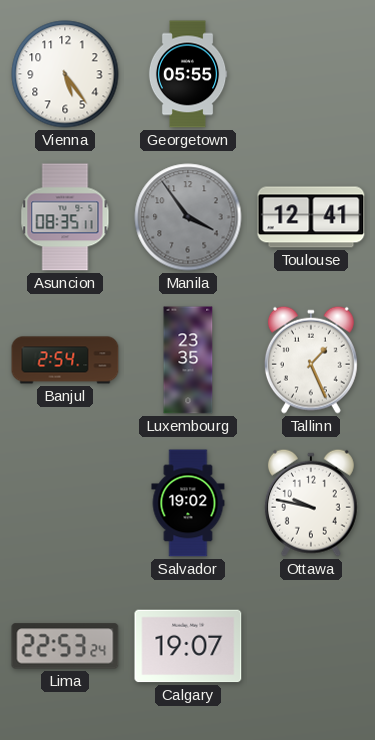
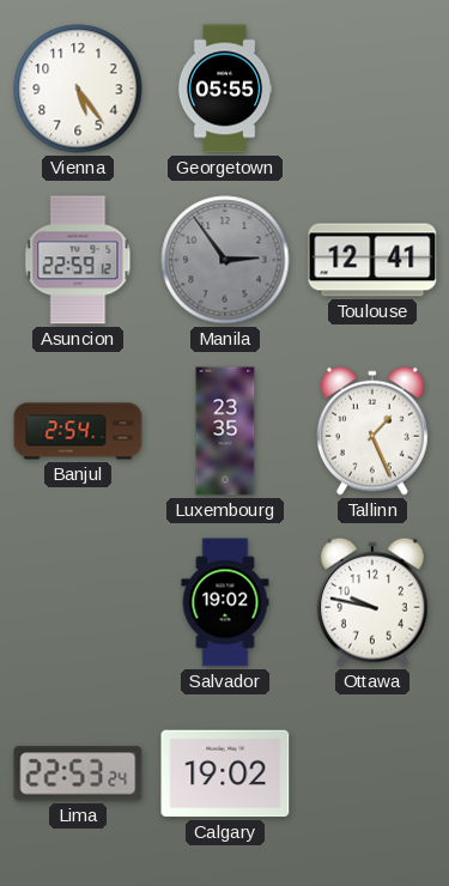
Asuncion: 08:35 -> 22:59 (78, 260)
Manila: 3:54 -> 2:54 (225, 260)
Calgary: 19:07 -> 19:02 (225, 773)
